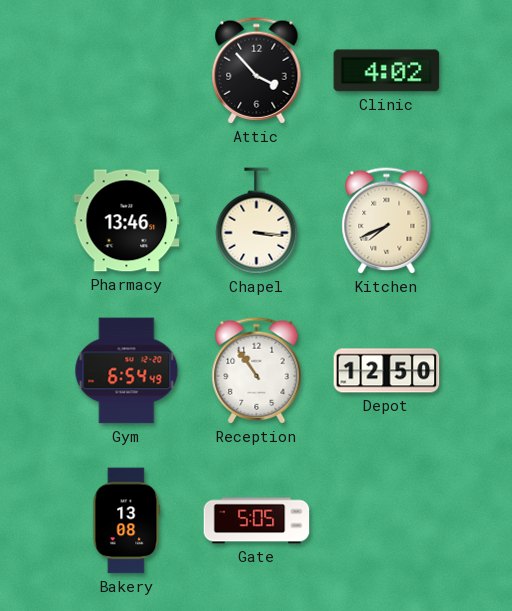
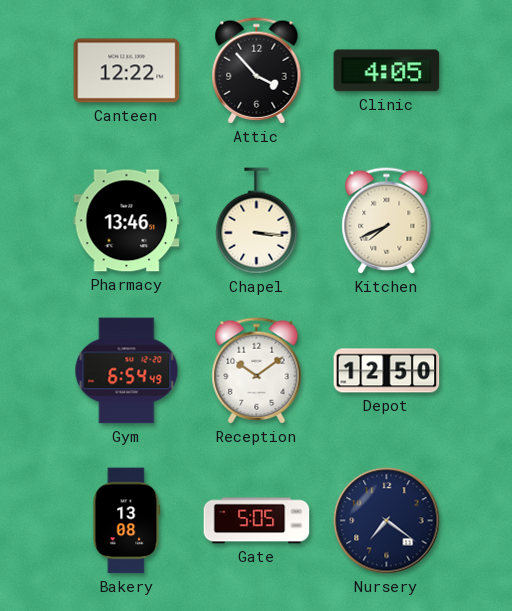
Canteen: none -> 12:22 (127, 71)
Clinic: 4:02 -> 4:05 (387, 71)
Reception: 10:54 -> 10:09 (257, 371)
Nursery: none -> 7:21 (387, 521)
